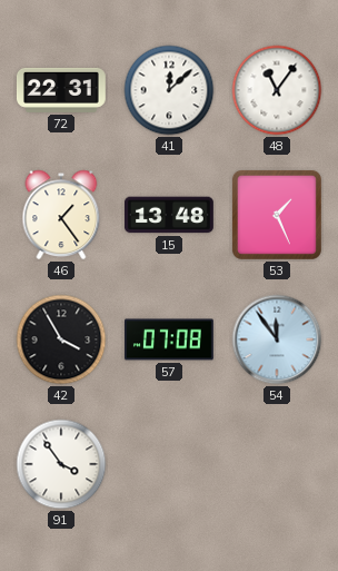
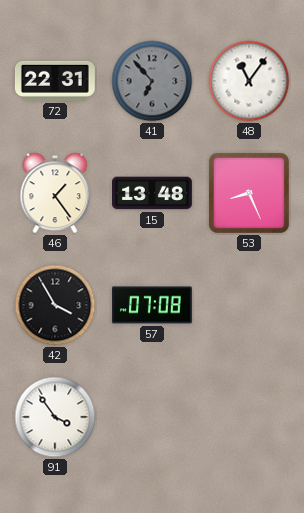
41: 12:08 -> 6:53 (152, 81)
41 dial: white -> grey (152, 81)
53: 1:26 -> 8:26 (249, 193)
54: 11:54 -> none (277, 339)
